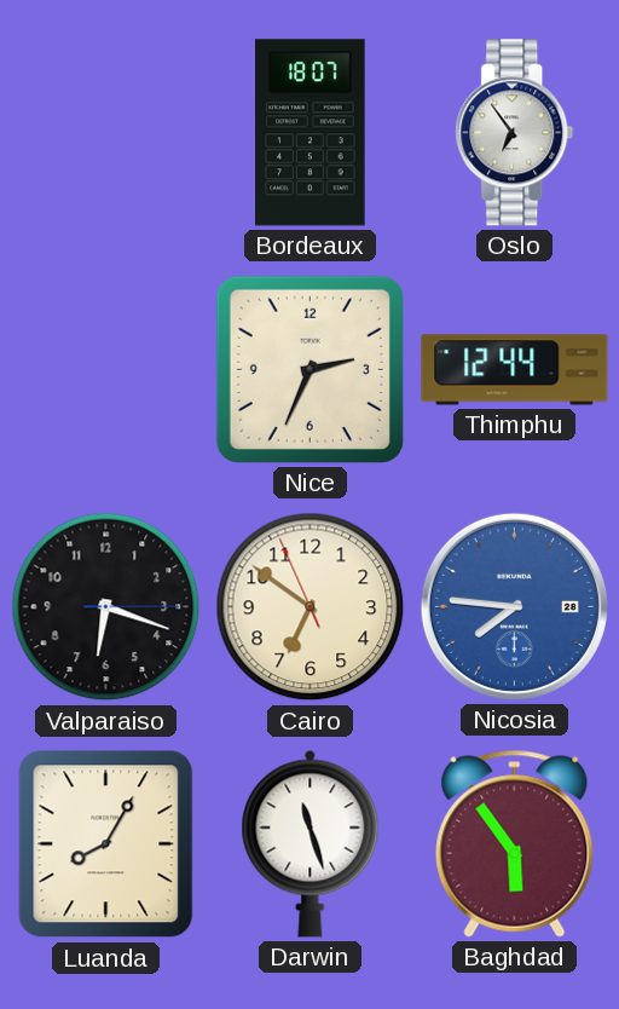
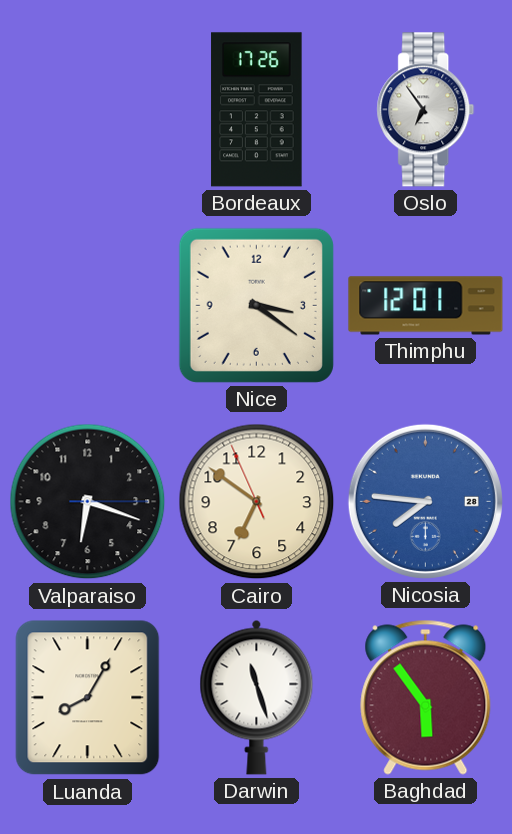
Bordeaux: 18:07 -> 17:26 (257, 110)
Nice: 2:34 -> 3:21 (256, 305)
Thimphu: 12:44 -> 12:01 (426, 306)
